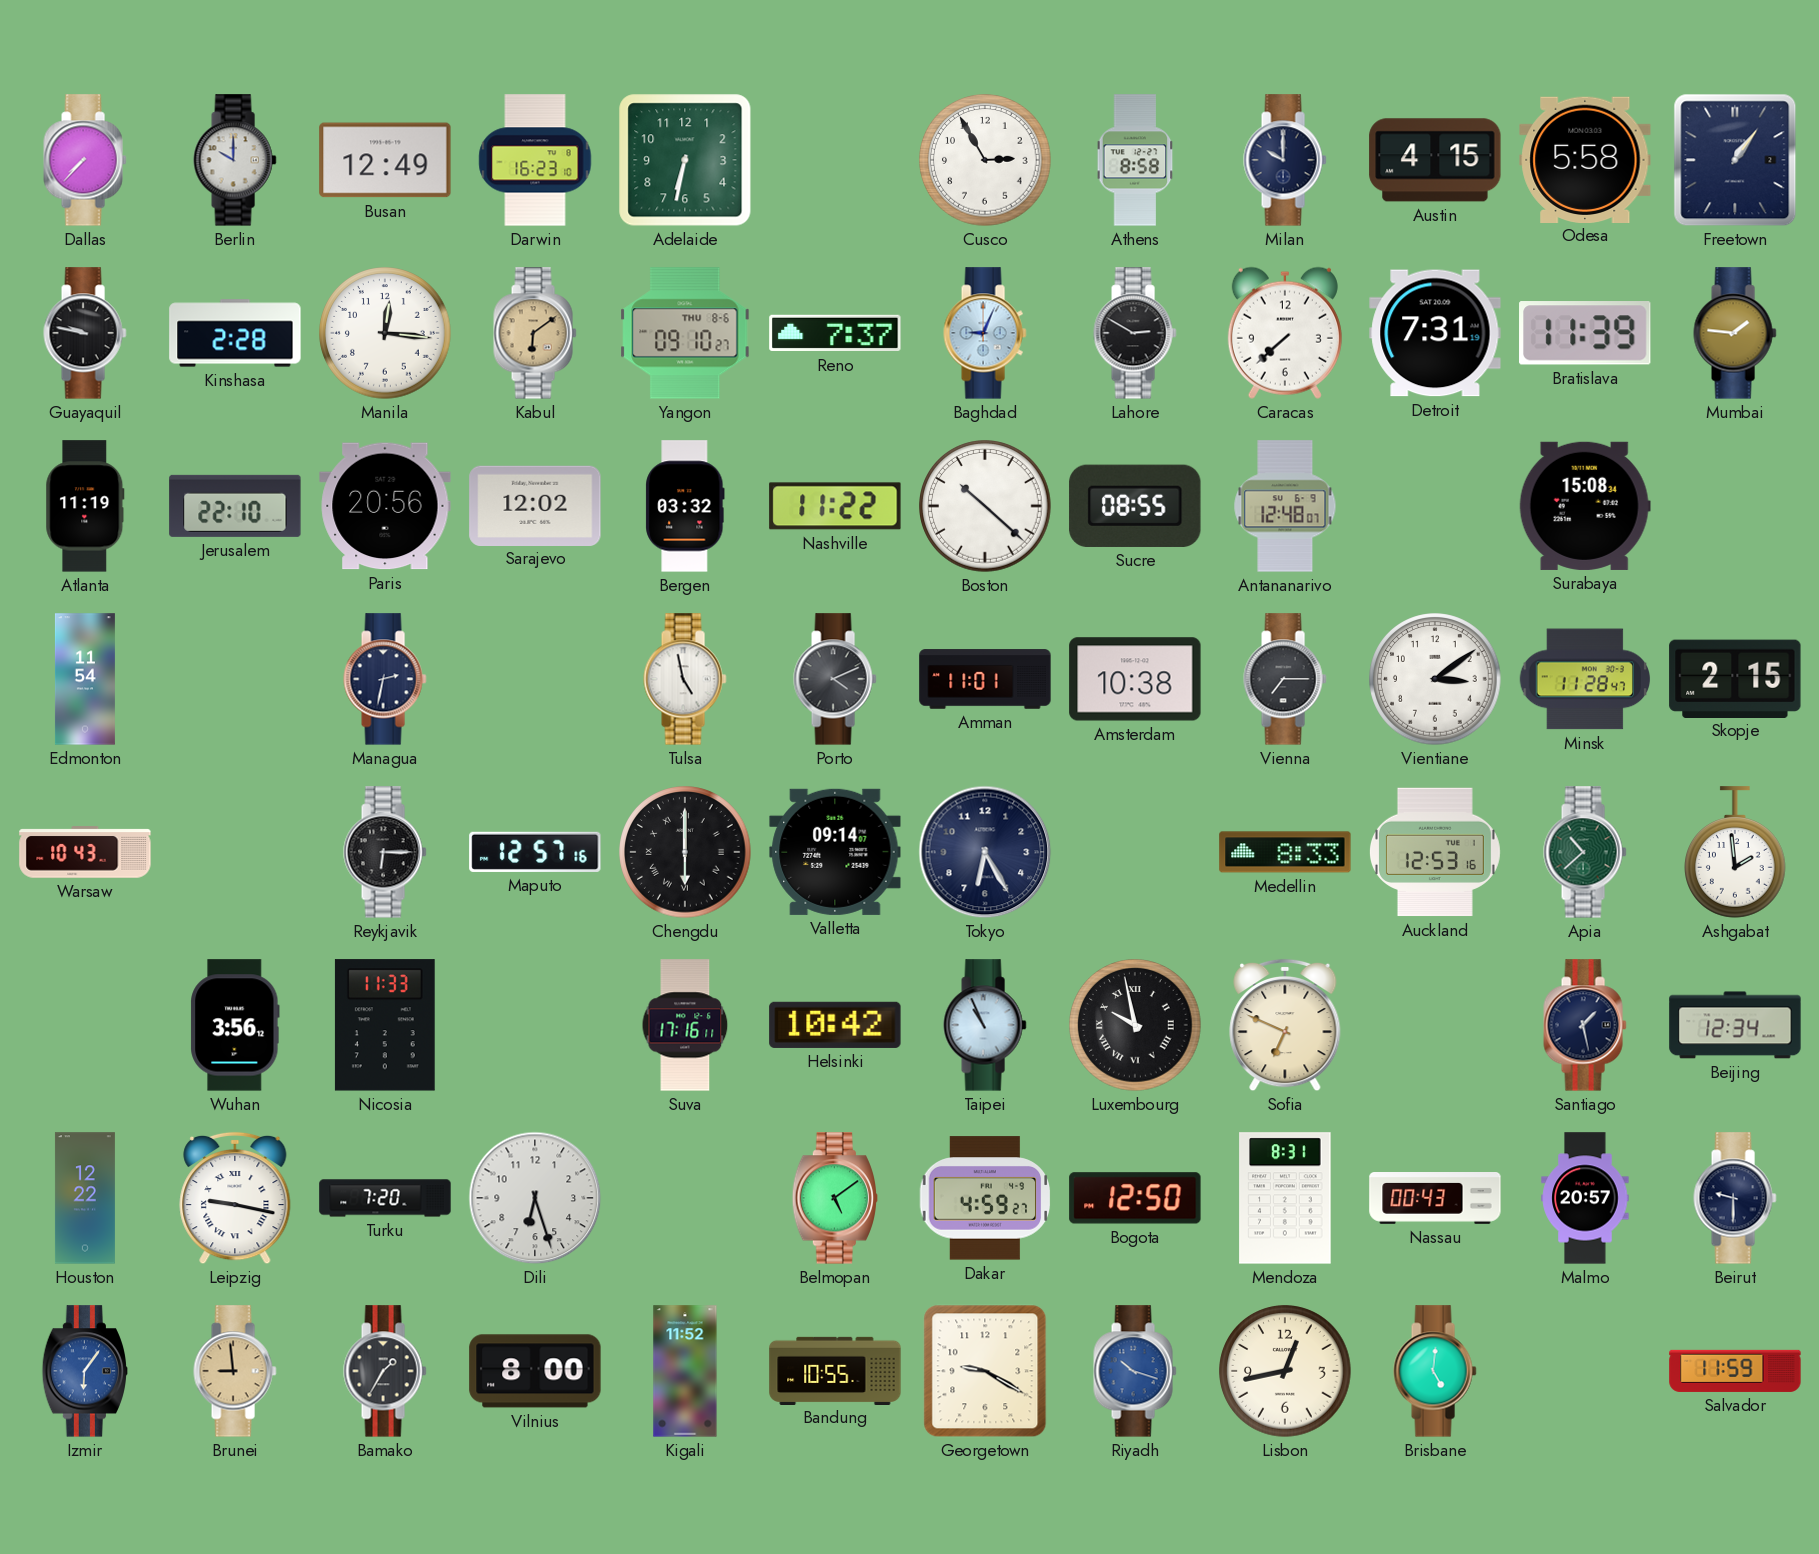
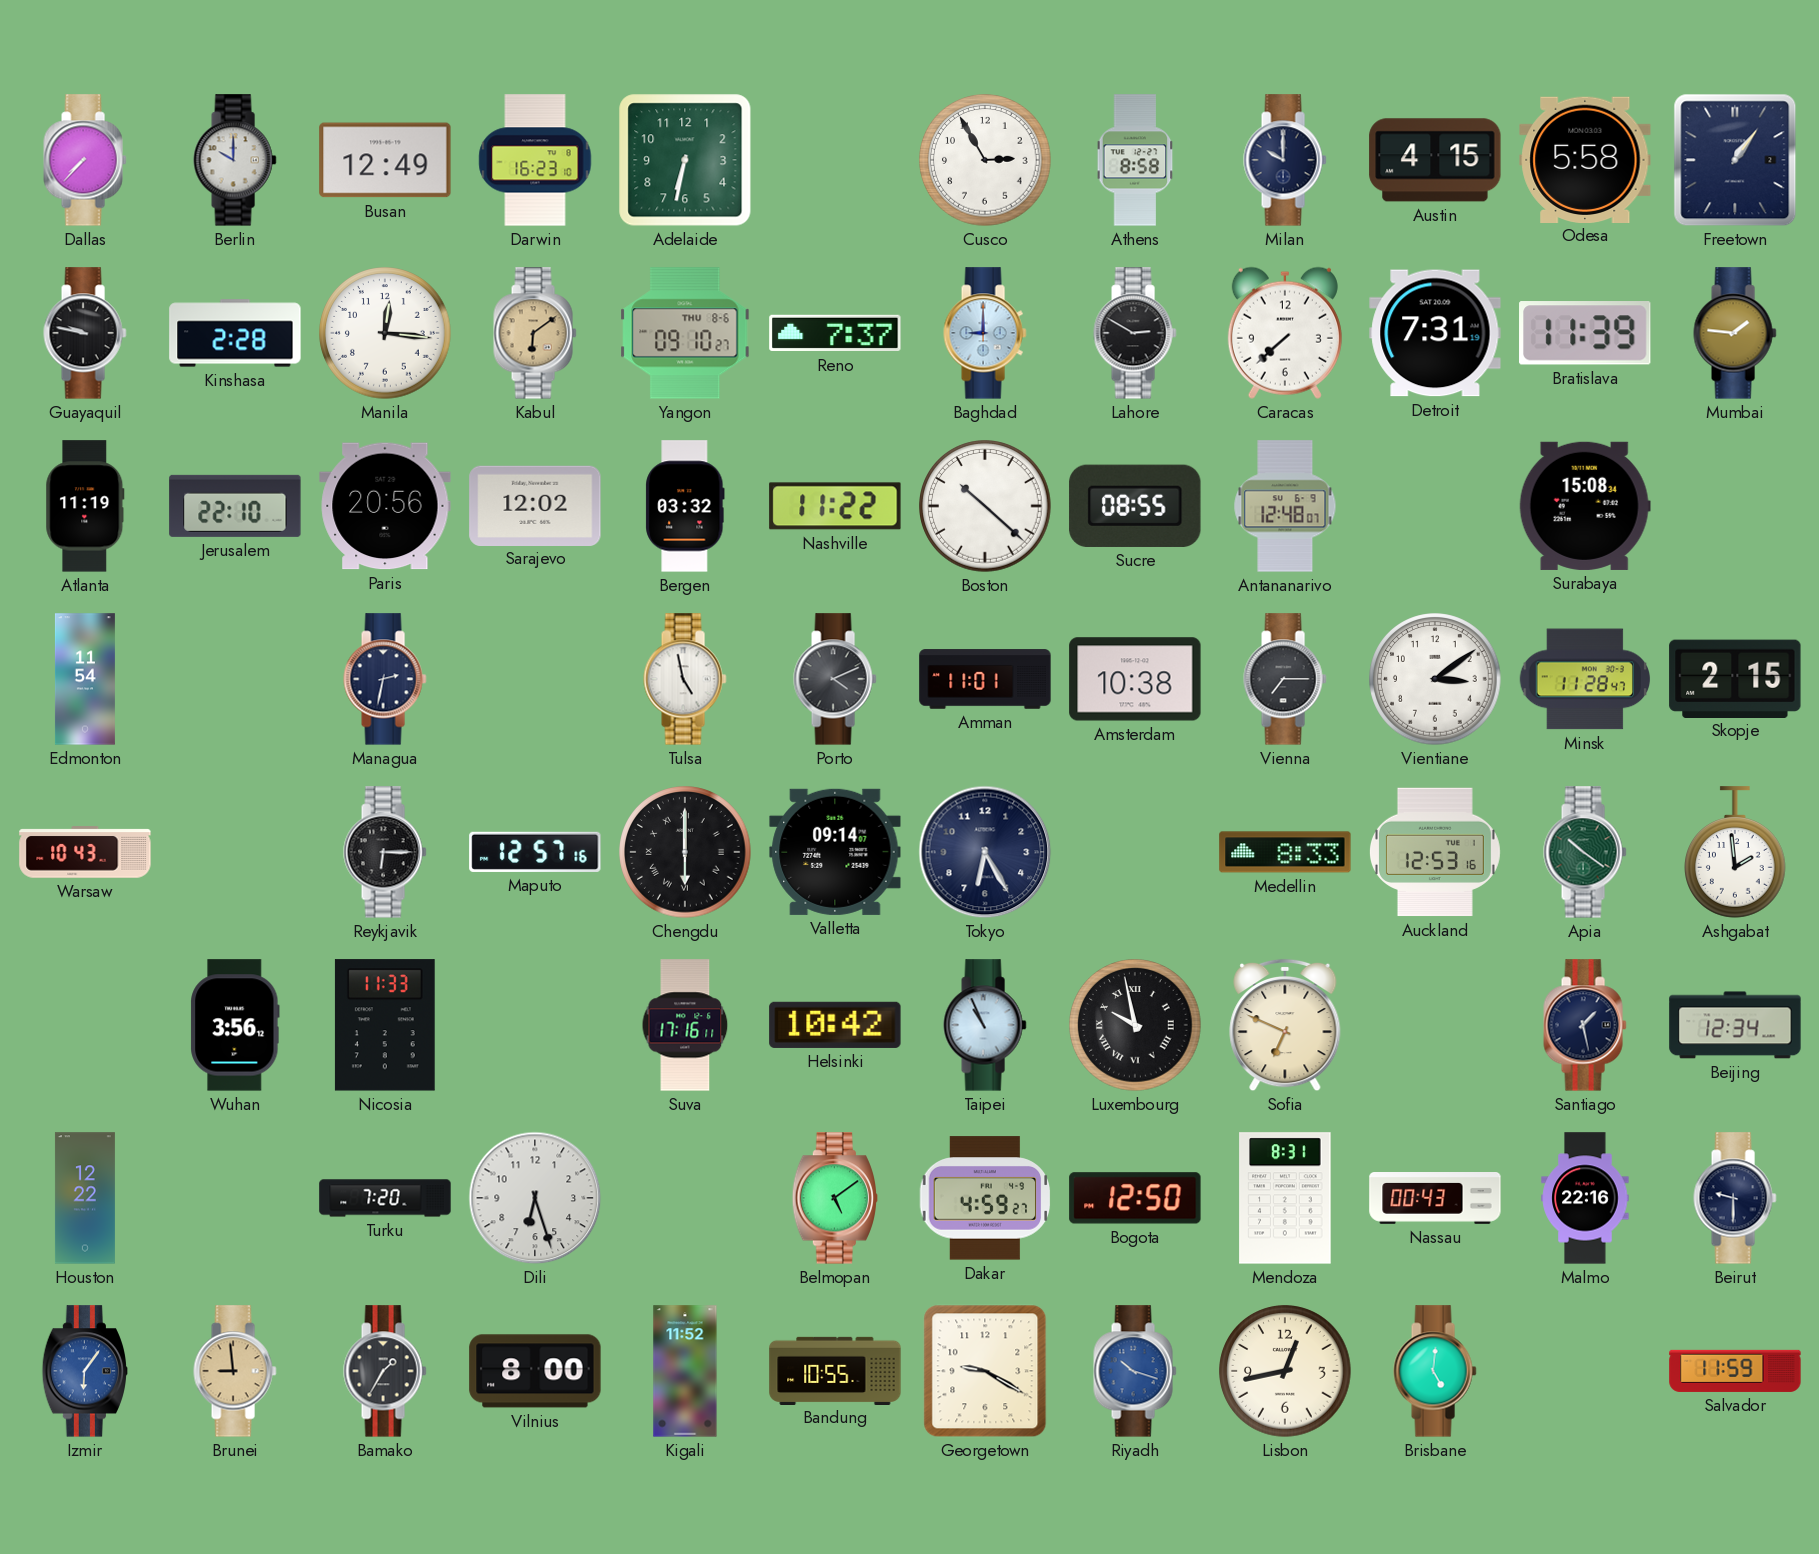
Baghdad: 9:04 -> 9:00 (985, 333)
Apia: 10:38 -> 10:21 (1585, 852)
Leipzig: 9:17 -> none (235, 1198)
Malmo: 20:57 -> 22:16 (1585, 1198)
